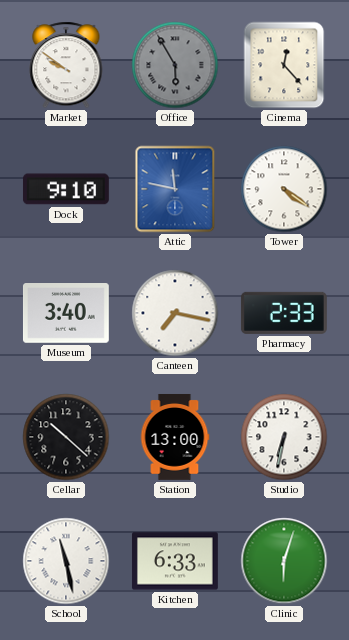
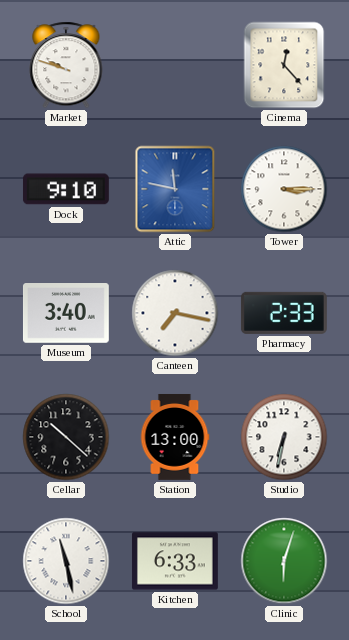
Market: 9:51 -> 9:48 (66, 65)
Office: 5:55 -> none (175, 65)
Tower: 4:21 -> 3:15 (284, 189)
